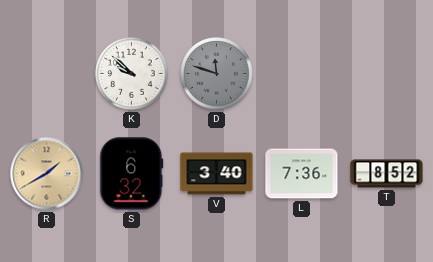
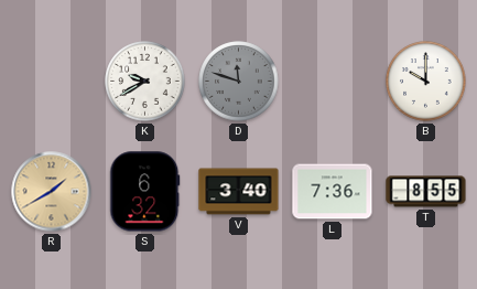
K: 9:52 -> 9:40 (145, 82)
B: none -> 10:00 (426, 82)
T: 8:52 -> 8:55 (426, 192)
